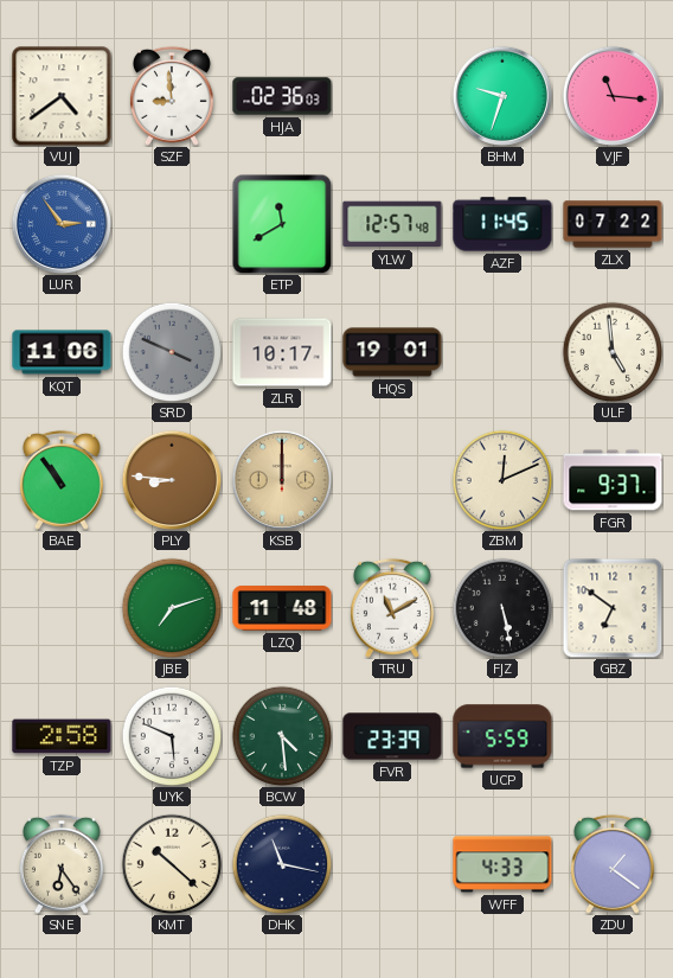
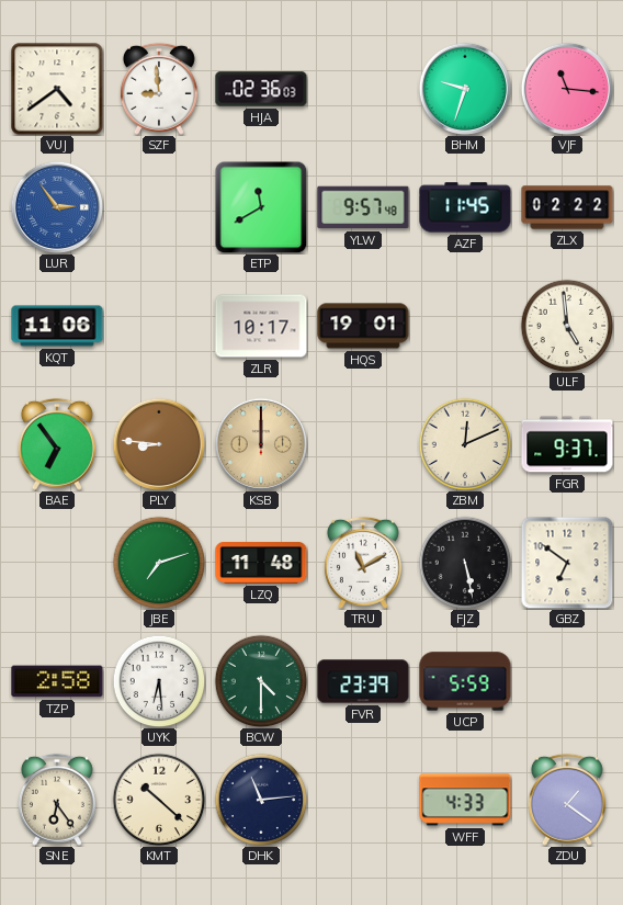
YLW: 12:57 -> 9:57 (363, 207)
ZLX: 07:22 -> 02:22 (567, 207)
SRD: 3:49 -> none (172, 352)
BAE: 10:54 -> 6:54 (57, 444)
UYK: 5:49 -> 6:29 (159, 681)
BCW: 4:29 -> 4:30 (261, 681)
DHK: 11:17 -> 11:14 (261, 800)
